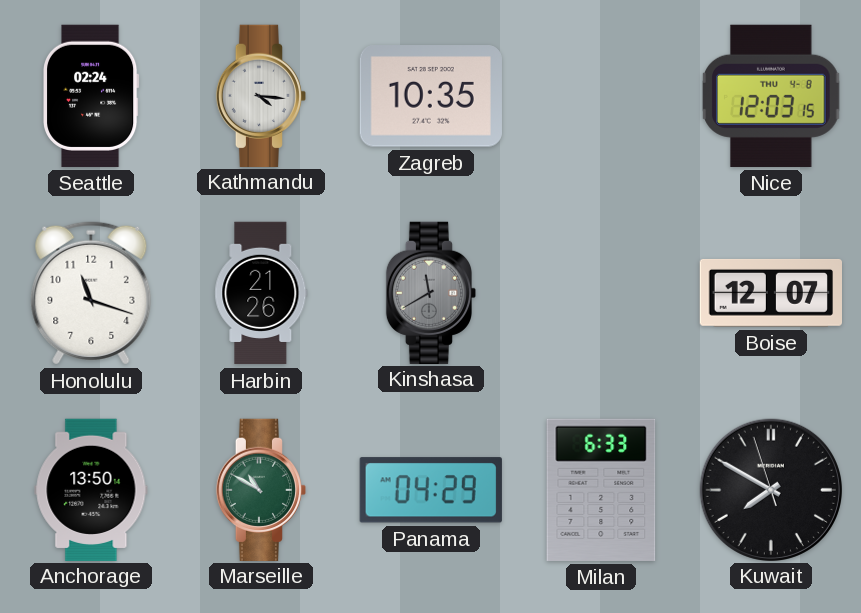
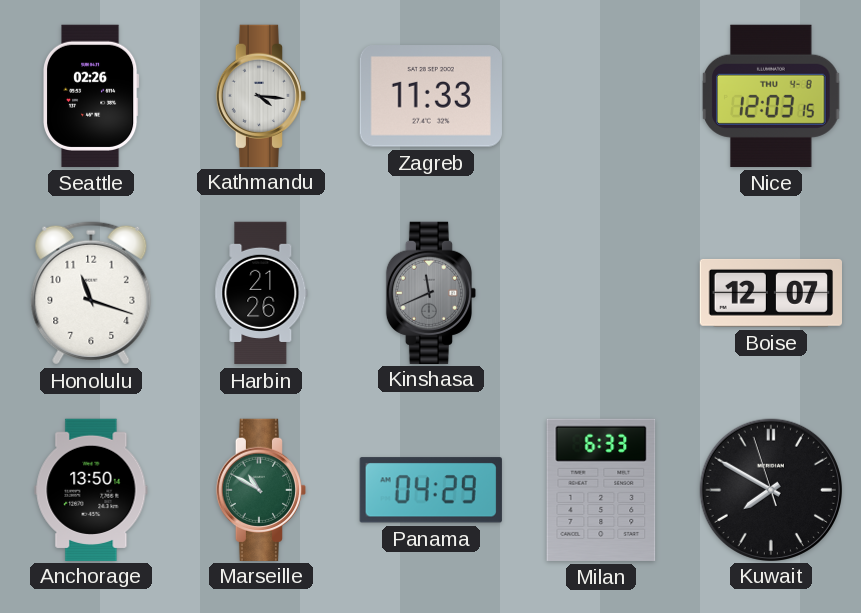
Seattle: 02:24 -> 02:26 (92, 96)
Zagreb: 10:35 -> 11:33 (431, 96)
Kinshasa: 11:40 -> 11:41 (430, 292)
